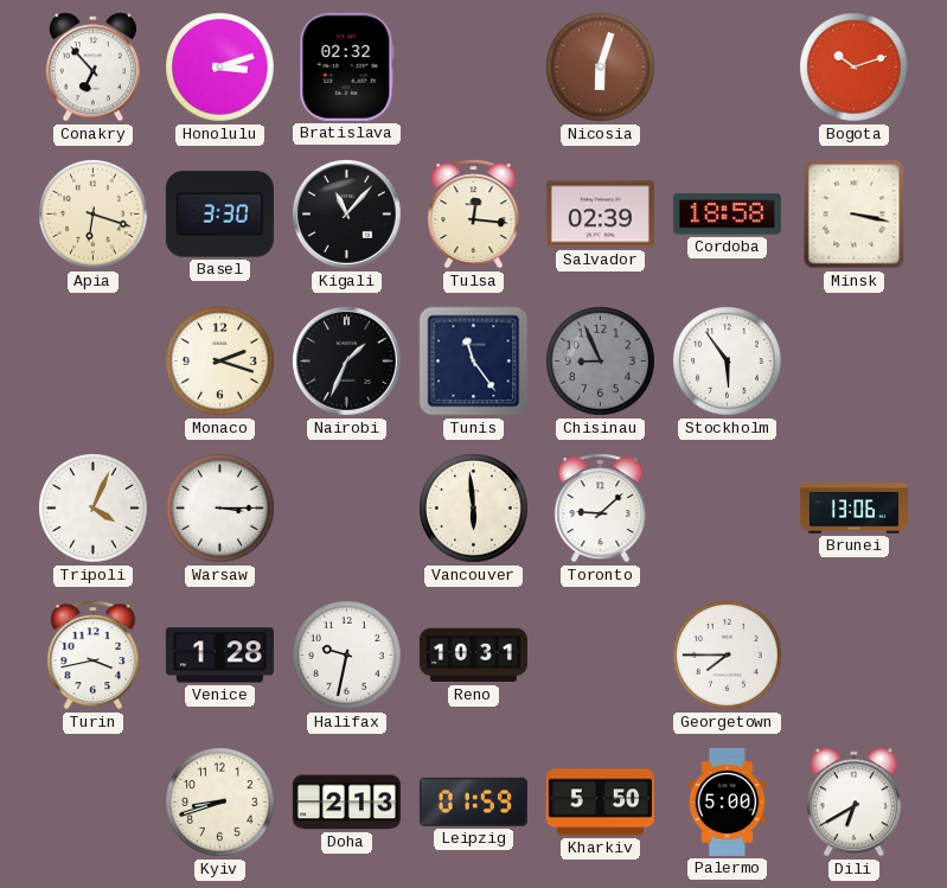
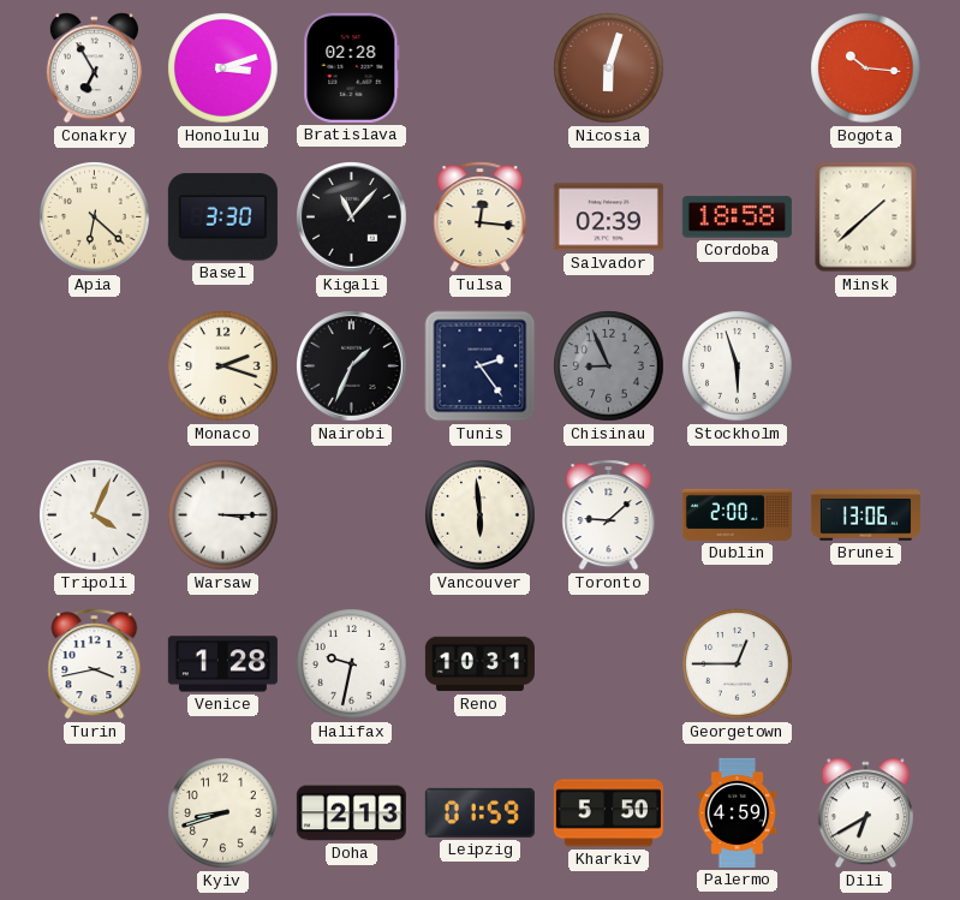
Conakry: 6:53 -> 6:55 (94, 68)
Bratislava: 02:32 -> 02:28 (352, 67)
Bogota: 10:12 -> 10:16 (866, 68)
Apia: 6:18 -> 6:22 (95, 217)
Minsk: 3:17 -> 1:38 (866, 217)
Tunis: 11:24 -> 2:24 (481, 366)
Stockholm: 5:54 -> 5:57 (738, 366)
Dublin: none -> 2:00 (737, 514)
Georgetown: 7:45 -> 12:45 (738, 664)
Palermo: 5:00 -> 4:59 (738, 812)
